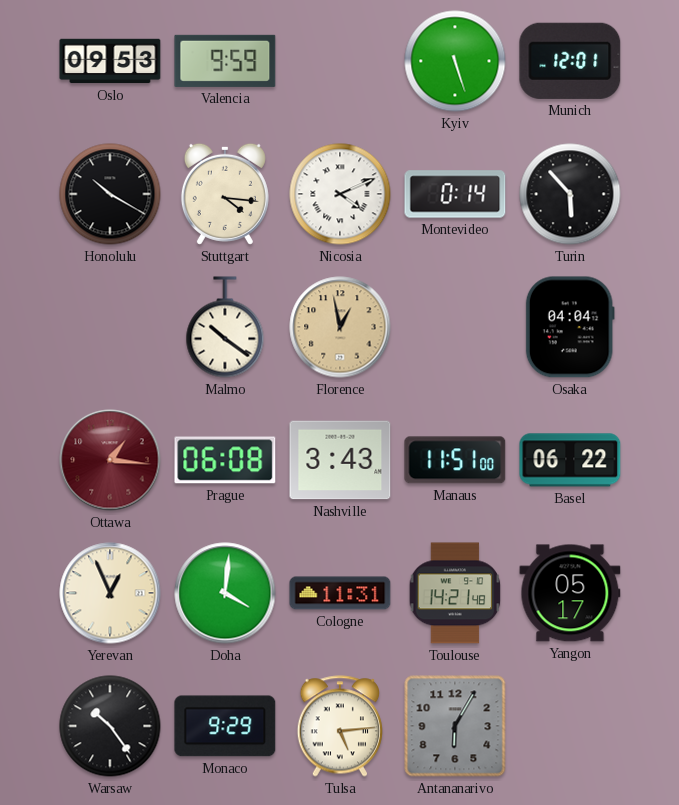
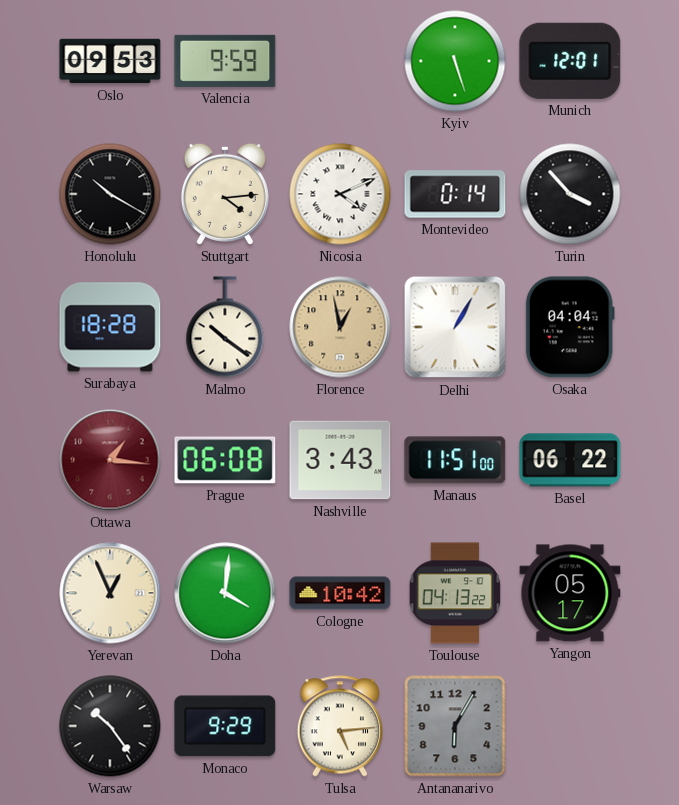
Stuttgart: 4:16 -> 4:14 (225, 194)
Turin: 5:53 -> 3:53 (570, 194)
Surabaya: none -> 18:28 (110, 327)
Delhi: none -> 1:05 (455, 327)
Cologne: 11:31 -> 10:42 (340, 593)
Toulouse: 14:21 -> 04:13 (455, 593)
